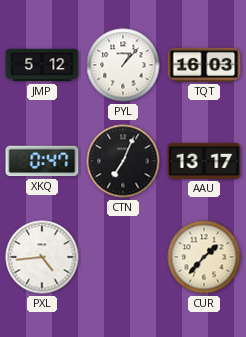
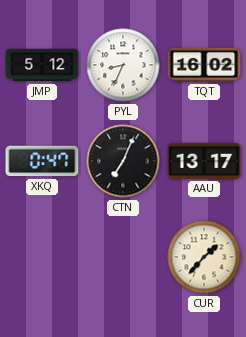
PYL: 1:07 -> 8:34 (123, 65)
TQT: 16:03 -> 16:02 (204, 65)
PXL: 4:44 -> none (42, 257)
